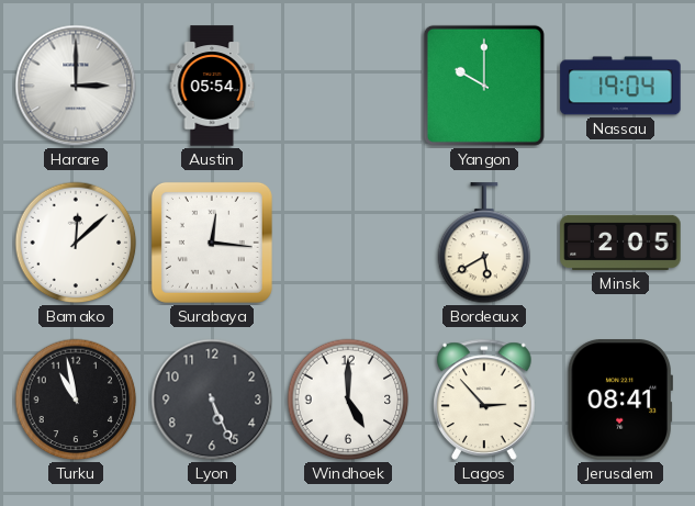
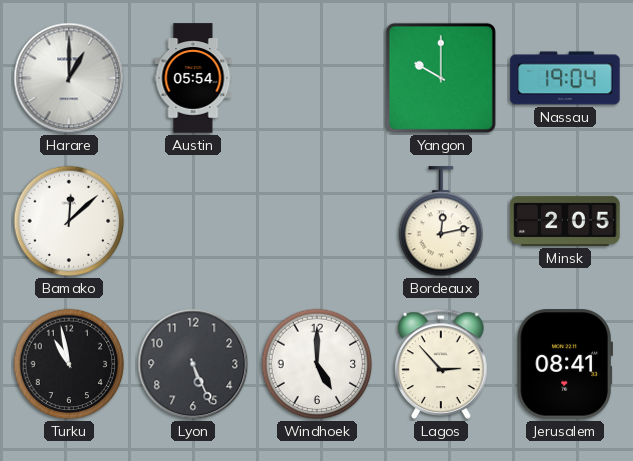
Harare: 3:00 -> 1:00 (69, 78)
Surabaya: 12:16 -> none (212, 243)
Bordeaux: 5:40 -> 12:13 (441, 222)
